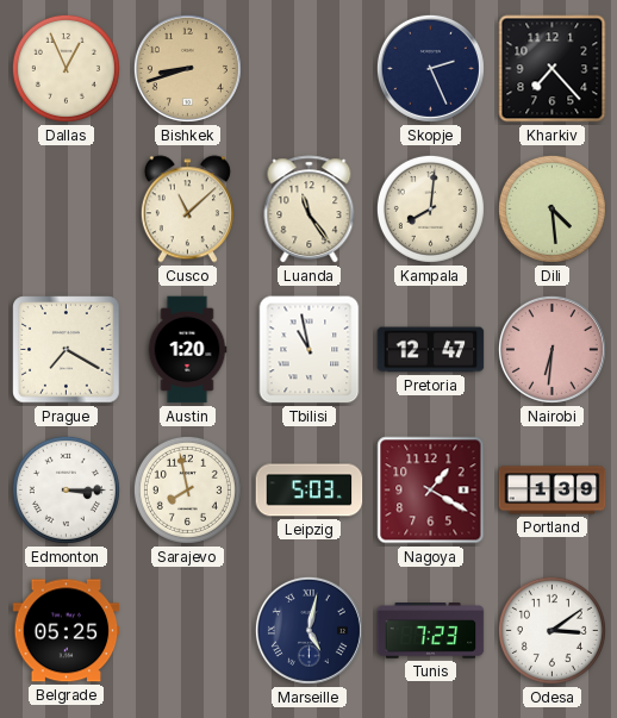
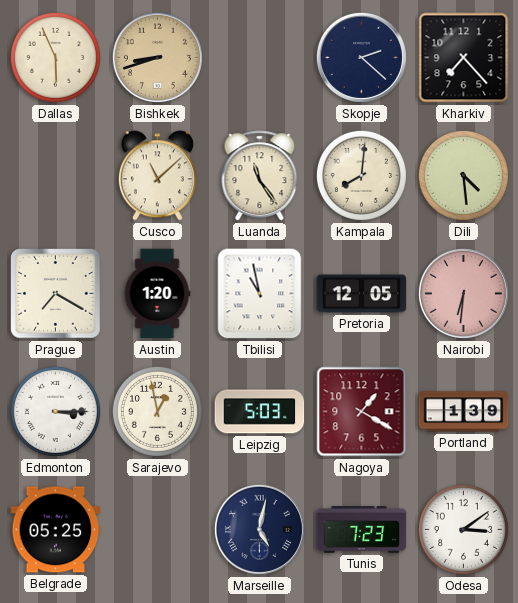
Dallas: 12:56 -> 5:56 (55, 57)
Skopje: 2:26 -> 2:22 (361, 57)
Pretoria: 12:47 -> 12:05 (362, 294)
Sarajevo: 7:58 -> 12:58 (157, 411)
